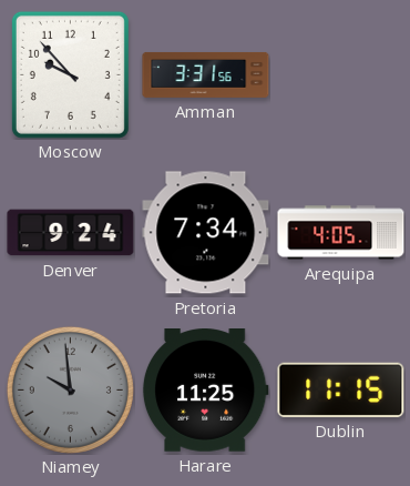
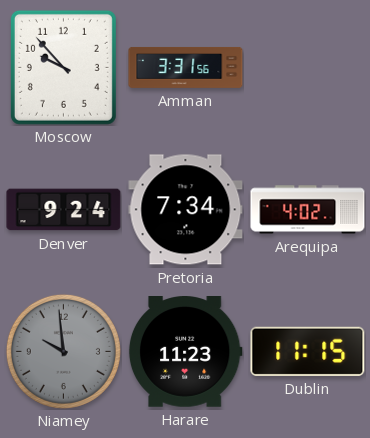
Arequipa: 4:05 -> 4:02 (308, 210)
Harare: 11:25 -> 11:23 (185, 352)
